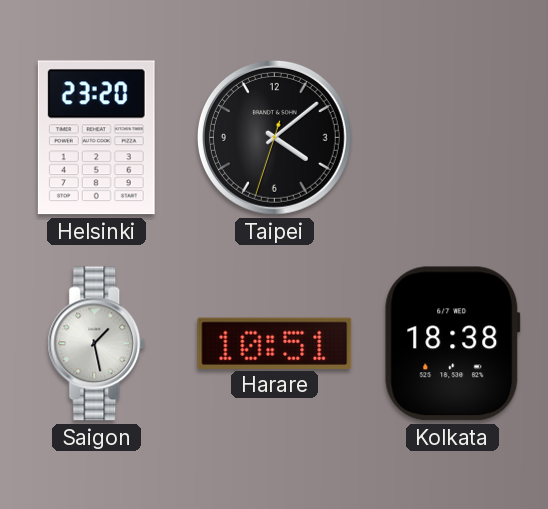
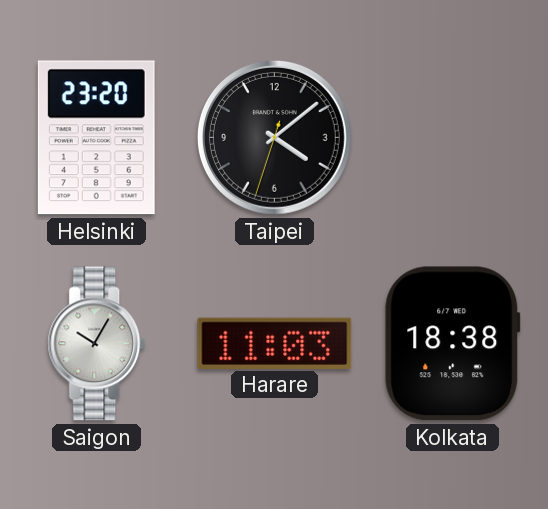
Saigon: 1:28 -> 10:05 (97, 344)
Harare: 10:51 -> 11:03 (275, 343)
